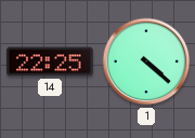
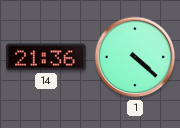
14: 22:25 -> 21:36 (47, 57)
